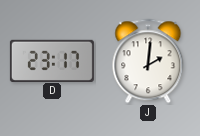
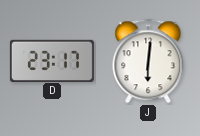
J: 2:01 -> 6:01 (148, 61)
